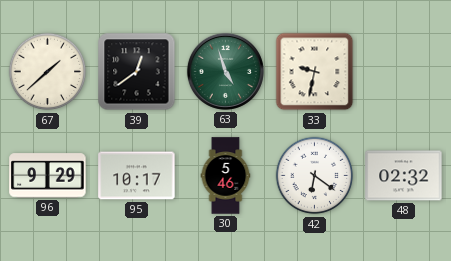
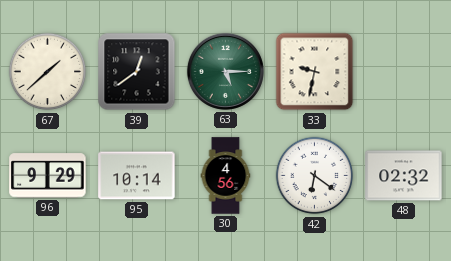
63: 4:57 -> 5:15 (225, 71)
95: 10:17 -> 10:14 (137, 176)
30: 5:46 -> 4:56 (226, 176)
